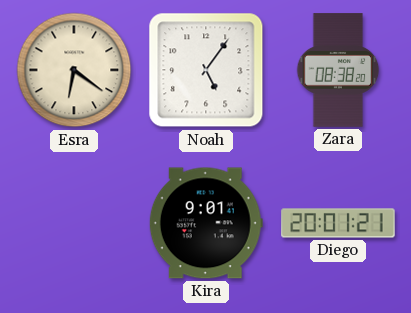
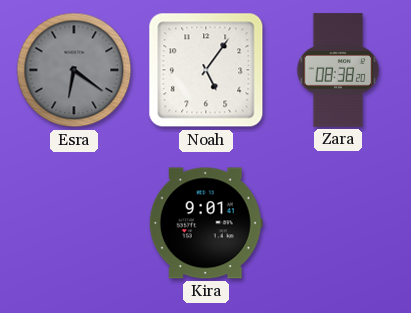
Esra dial: cream -> grey (74, 70)
Diego: 20:01 -> none (338, 223)
